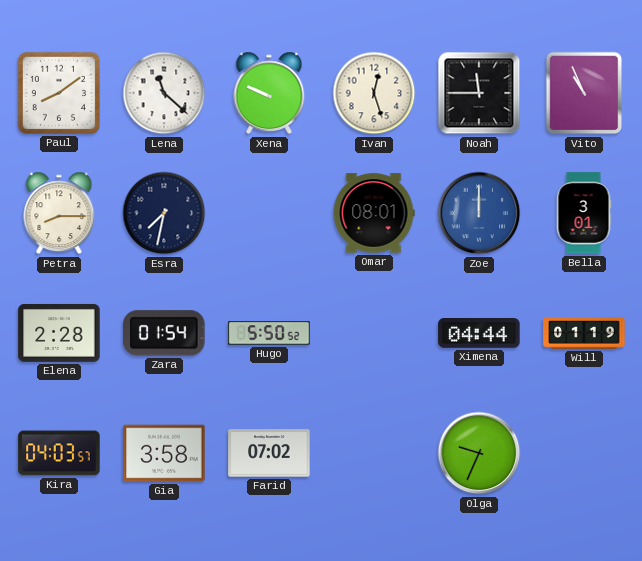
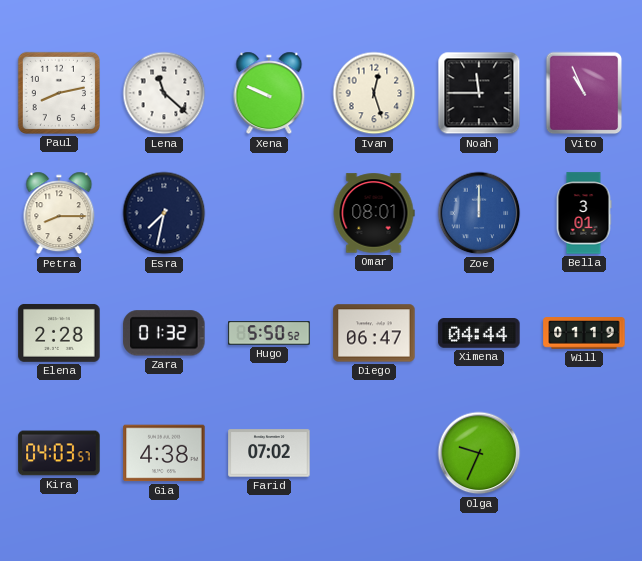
Paul: 8:09 -> 8:13 (59, 93)
Zara: 01:54 -> 01:32 (164, 333)
Diego: none -> 06:47 (374, 333)
Gia: 3:58 -> 4:38 (164, 453)
